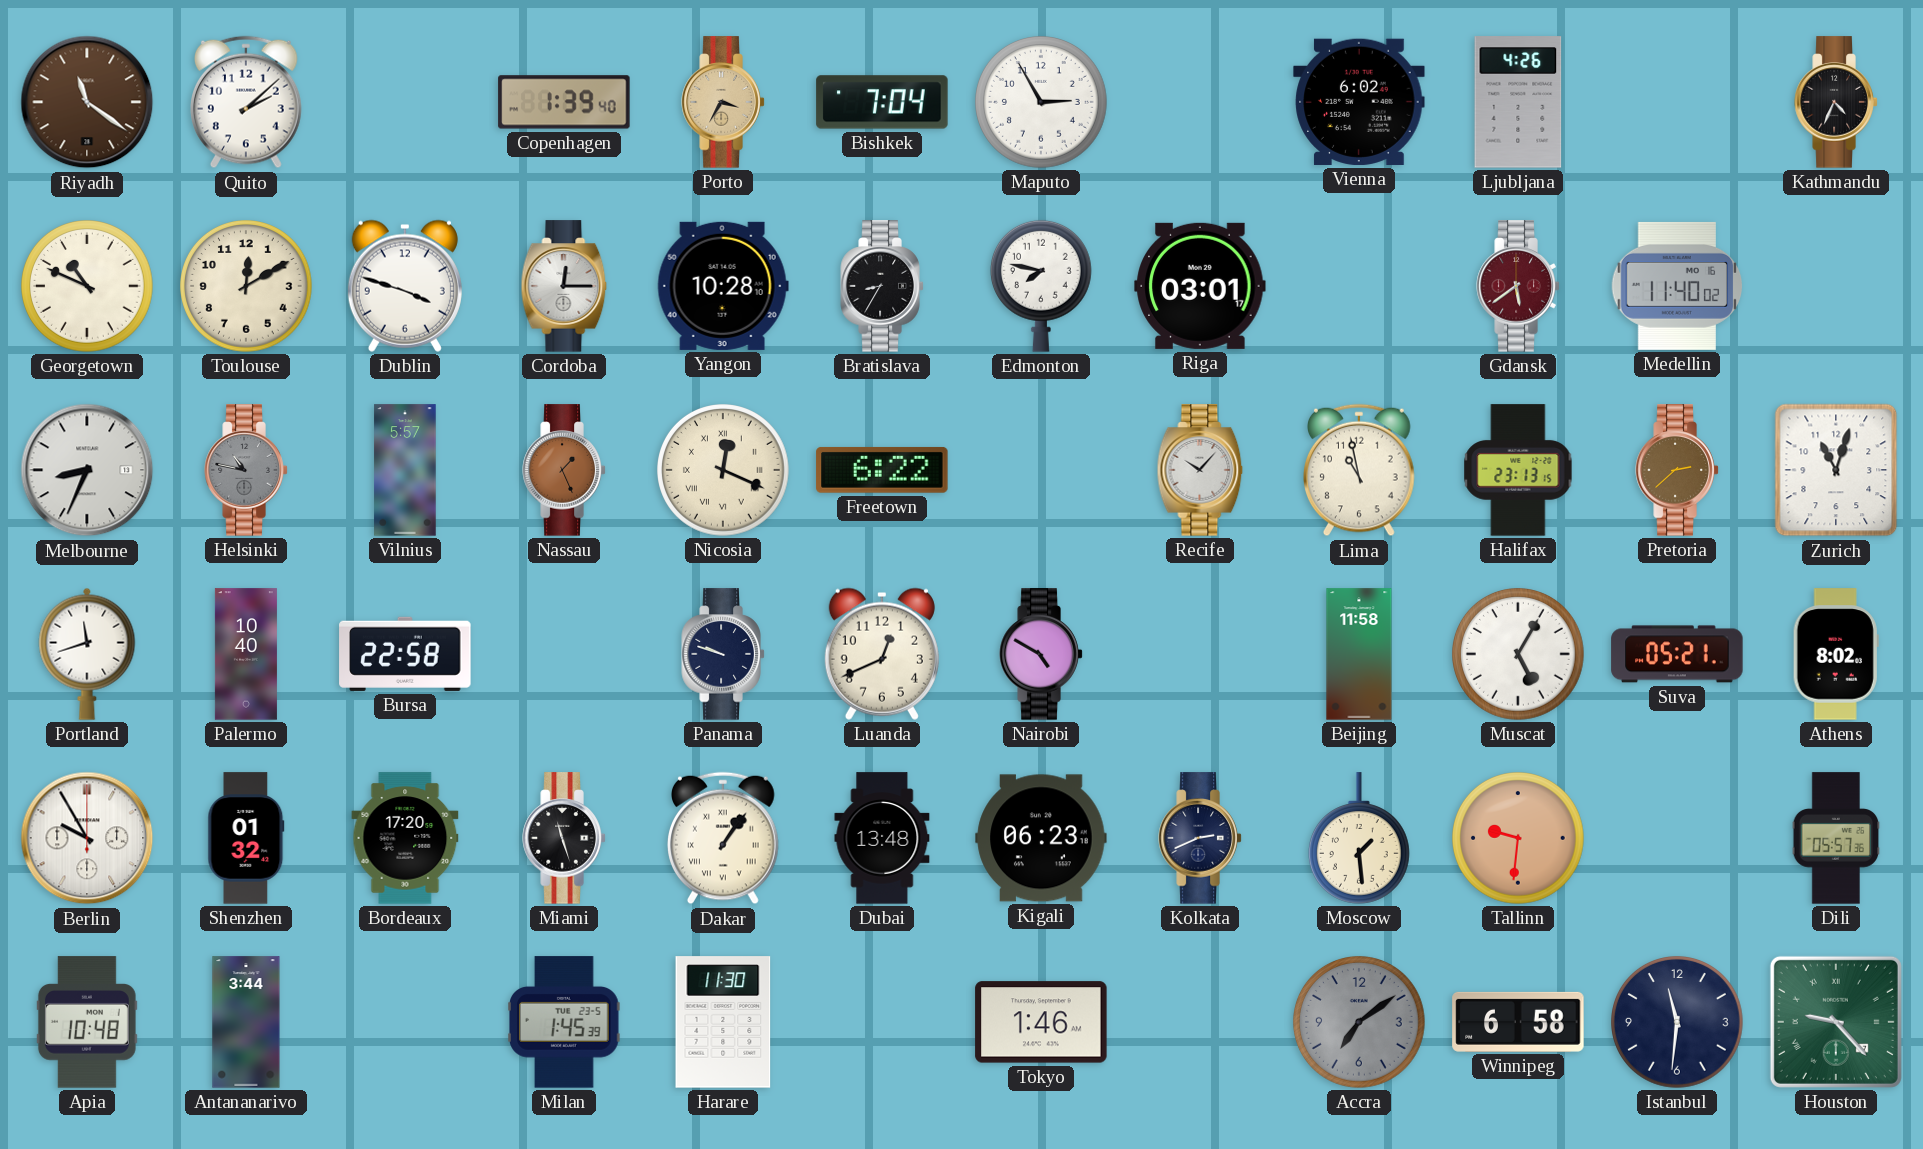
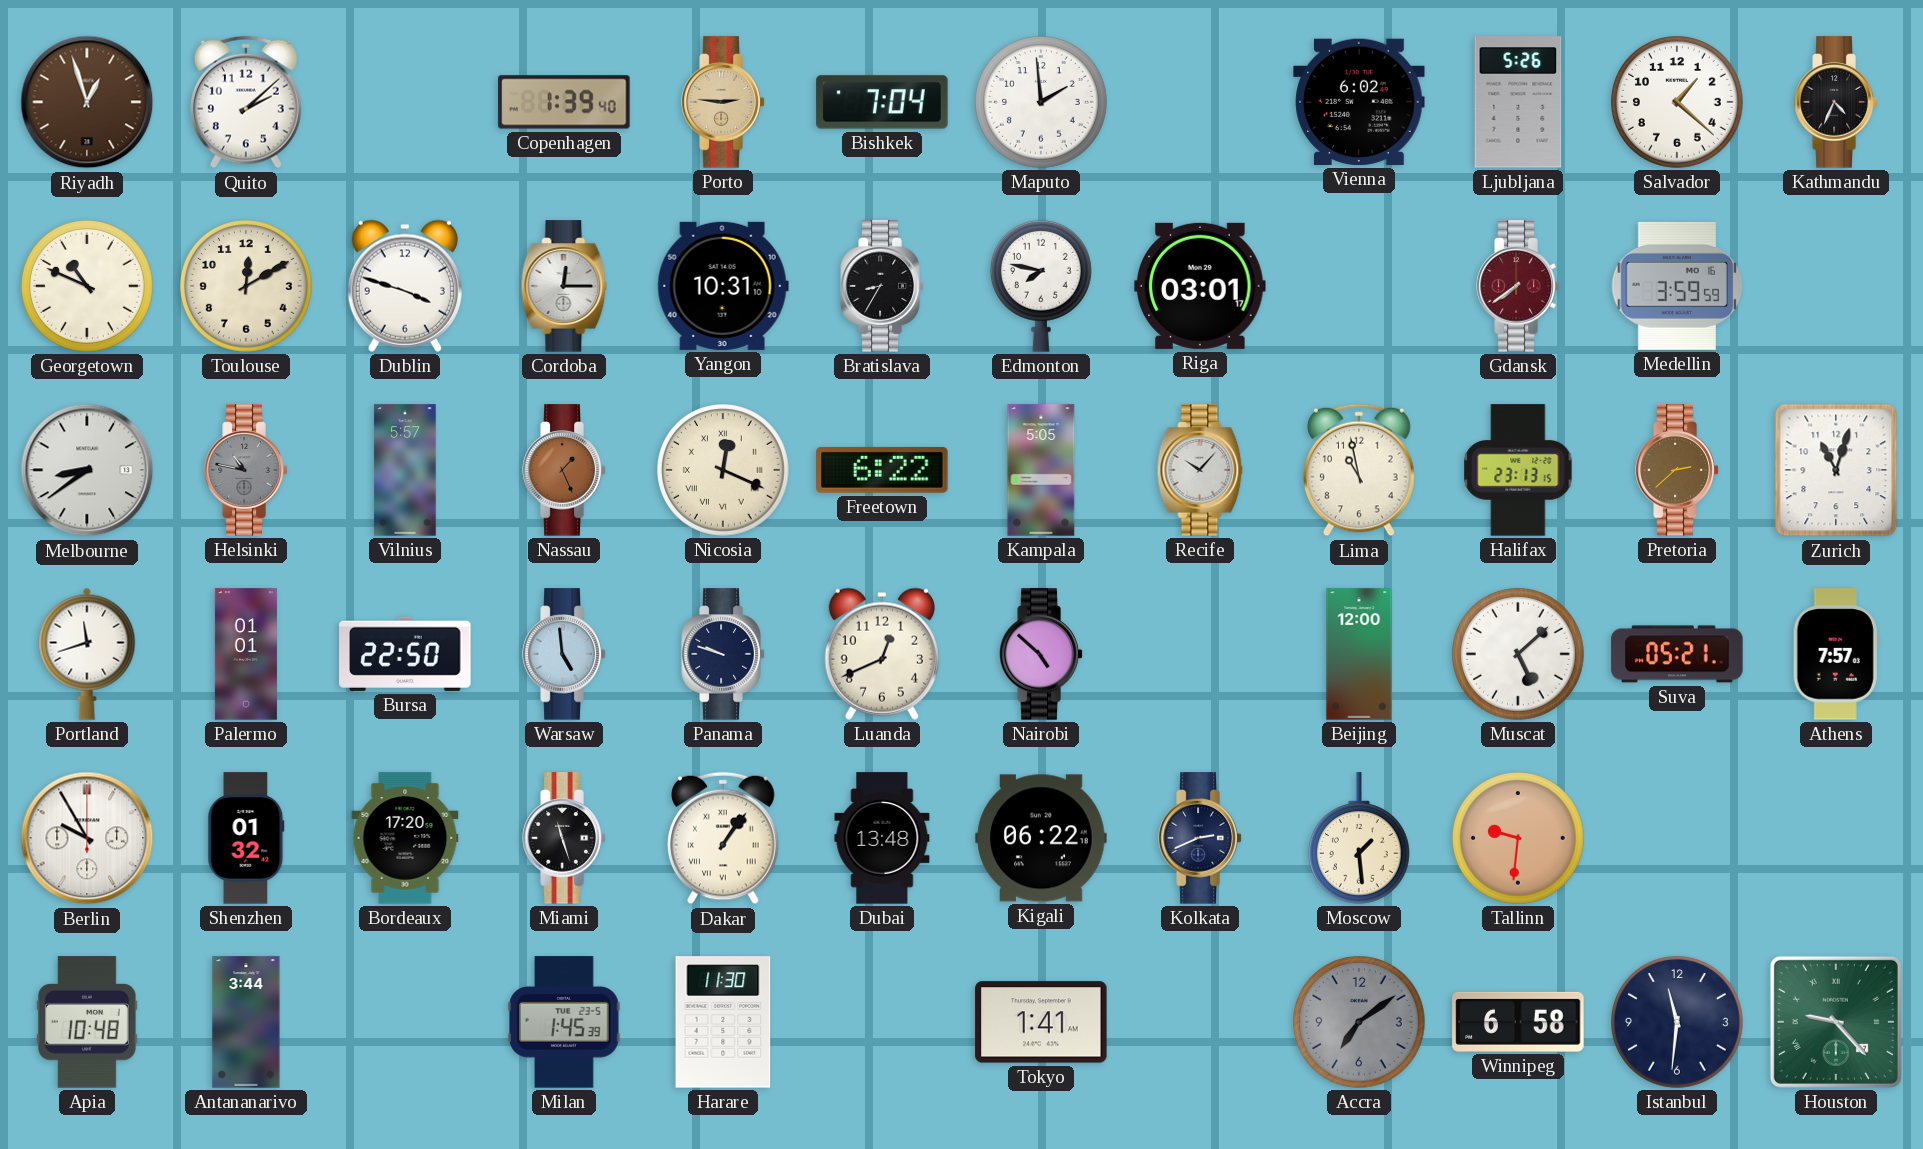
Riyadh: 11:21 -> 12:57 (87, 102)
Porto: 3:35 -> 2:46 (723, 102)
Maputo: 2:55 -> 1:59 (1042, 103)
Ljubljana: 4:26 -> 5:26 (1518, 102)
Salvador: none -> 1:22 (1678, 103)
Yangon: 10:28 -> 10:31 (723, 286)
Gdansk: 5:39 -> 7:39 (1518, 286)
Medellin: 11:40 -> 3:59 (1677, 286)
Melbourne: 8:34 -> 8:39 (87, 470)
Kampala: none -> 5:05 (1041, 470)
Palermo: 10:40 -> 01:01 (246, 654)
Bursa: 22:58 -> 22:50 (405, 654)
Warsaw: none -> 4:59 (564, 654)
Nairobi: 4:50 -> 4:52 (1041, 654)
Beijing: 11:58 -> 12:00 (1359, 654)
Muscat: 5:05 -> 5:08 (1519, 655)
Athens: 8:02 -> 7:57 (1836, 654)
Kigali: 06:23 -> 06:22 (1041, 838)
Dili: 05:57 -> none (1836, 838)
Tokyo: 1:46 -> 1:41 (1041, 1022)
